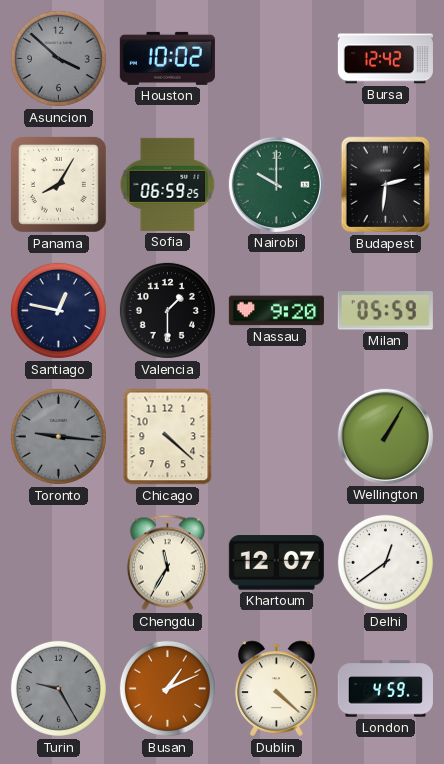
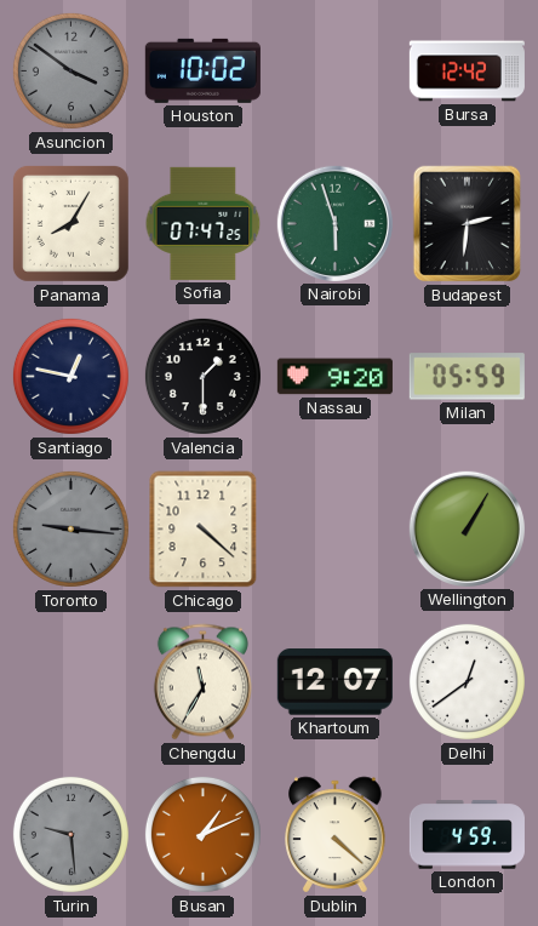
Asuncion: 3:52 -> 3:51 (70, 70)
Sofia: 06:59 -> 07:47 (204, 223)
Nairobi: 10:00 -> 5:57 (334, 223)
Turin: 9:25 -> 9:29 (70, 834)
